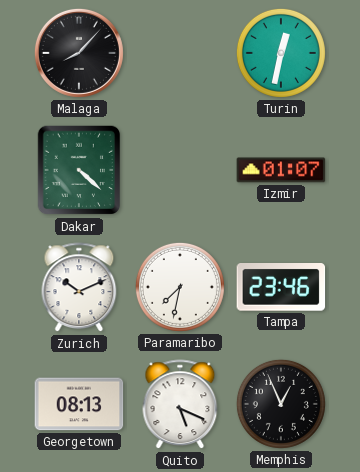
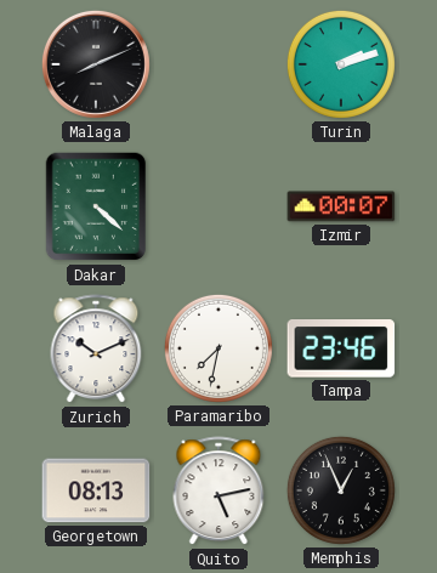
Malaga: 8:07 -> 8:11 (96, 64)
Turin: 12:32 -> 2:12 (341, 64)
Izmir: 01:07 -> 00:07 (341, 206)
Quito: 5:19 -> 5:13 (218, 492)
